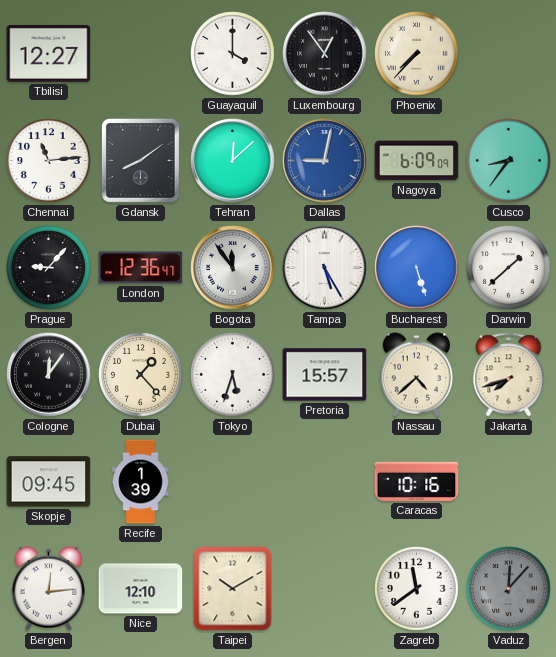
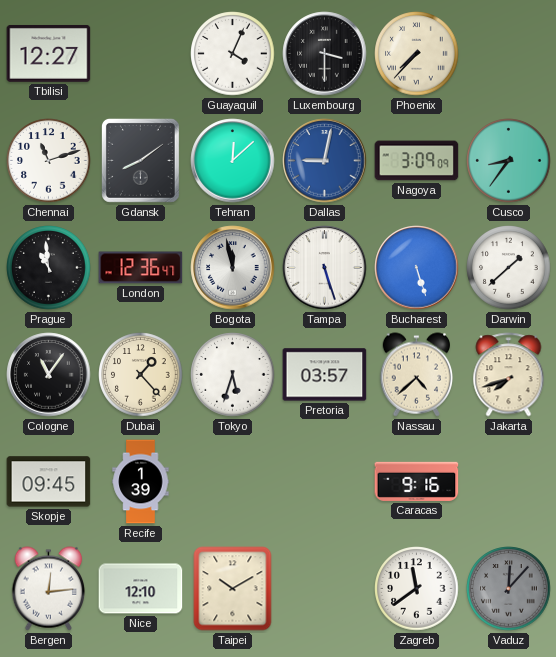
Guayaquil: 4:00 -> 4:04 (233, 54)
Luxembourg: 12:54 -> 3:30 (325, 54)
Chennai: 11:14 -> 11:12 (49, 161)
Nagoya: 6:09 -> 3:09 (417, 161)
Prague: 9:07 -> 10:59 (49, 268)
Bogota: 11:54 -> 11:58 (233, 268)
Tampa: 5:25 -> 5:27 (325, 268)
Cologne: 12:06 -> 11:06 (49, 375)
Pretoria: 15:57 -> 03:57 (325, 375)
Caracas: 10:16 -> 9:16 (417, 481)
